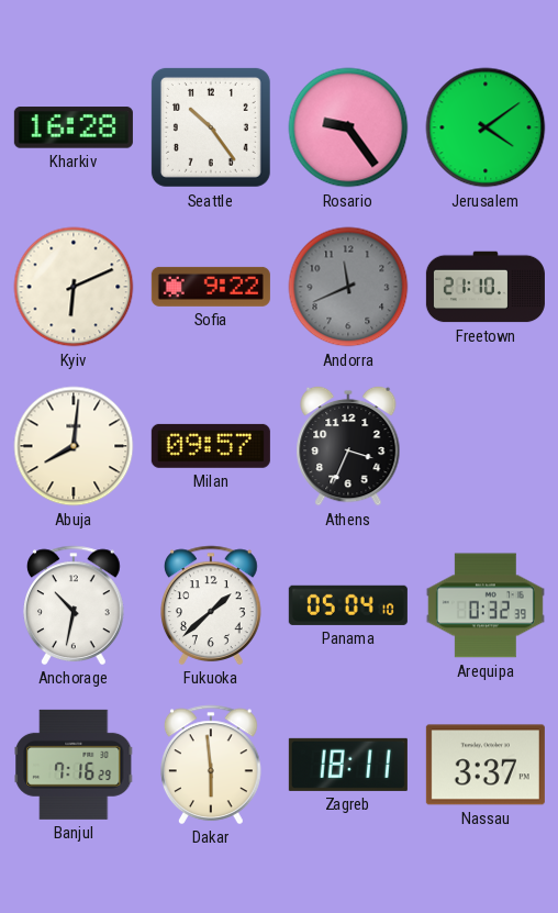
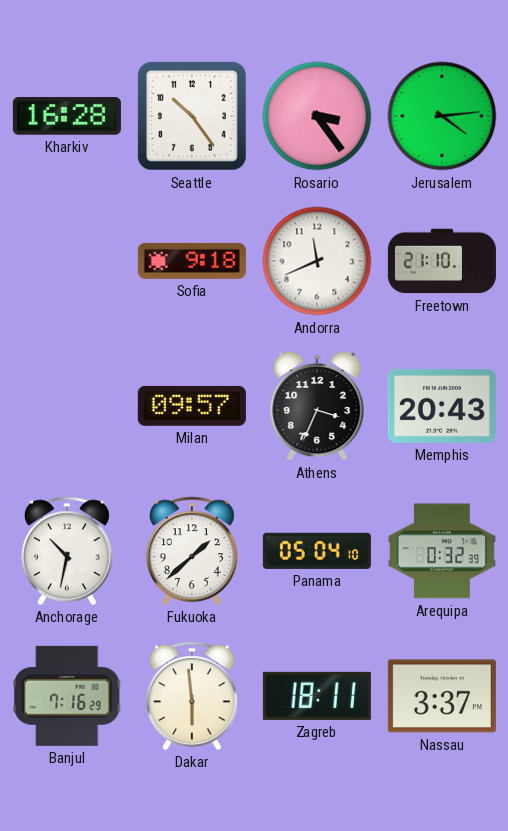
Rosario: 9:24 -> 3:24 (317, 116)
Jerusalem: 4:09 -> 4:14 (442, 116)
Kyiv: 6:11 -> none (74, 287)
Sofia: 9:22 -> 9:18 (192, 261)
Andorra dial: grey -> white (317, 261)
Abuja: 8:01 -> none (74, 446)
Memphis: none -> 20:43 (442, 407)
